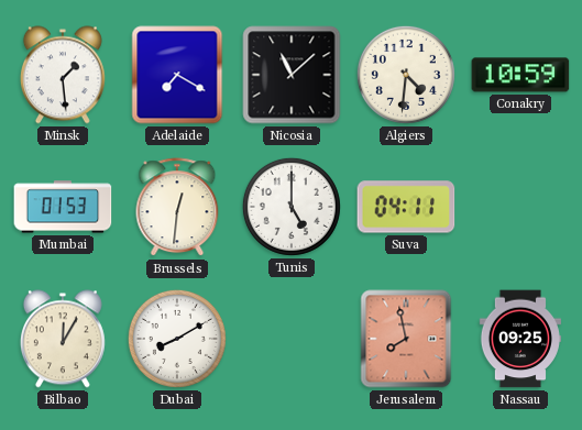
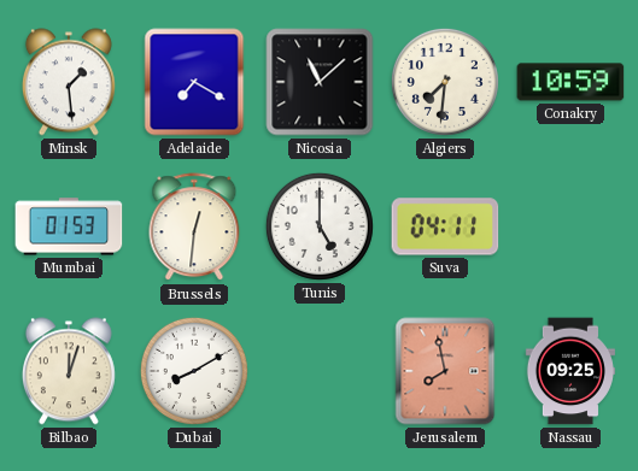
Algiers: 4:31 -> 7:31 (445, 82)
Bilbao: 12:05 -> 12:03 (69, 371)
